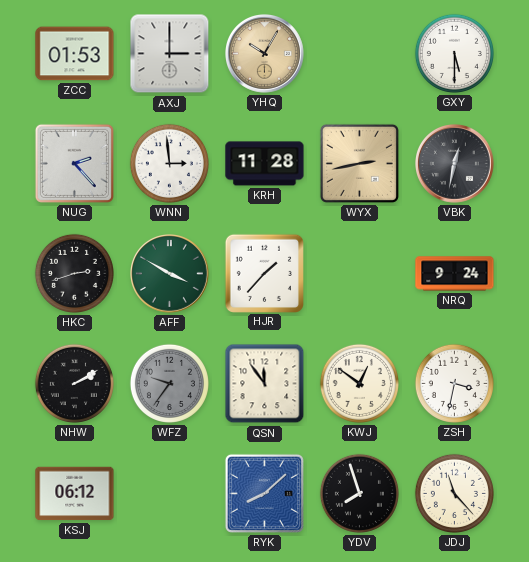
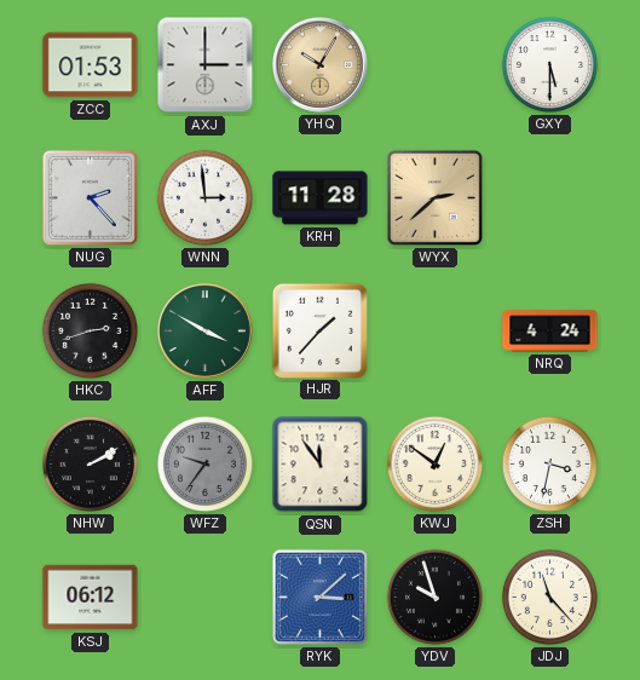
WYX: 2:43 -> 2:38 (434, 197)
VBK: 12:32 -> none (455, 164)
NRQ: 9:24 -> 4:24 (550, 332)
RYK: 8:08 -> 3:08 (319, 597)
YDV: 7:57 -> 9:57 (434, 597)
